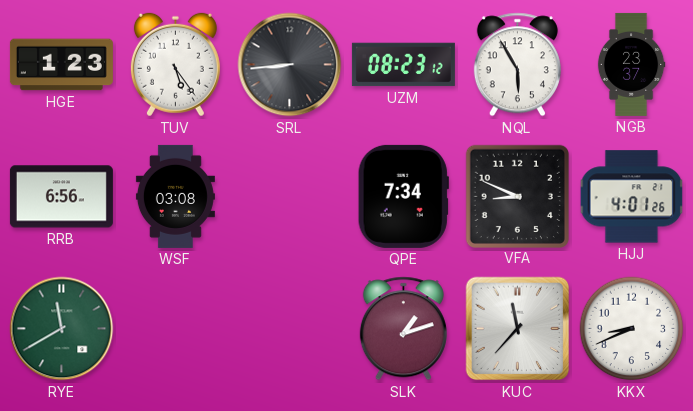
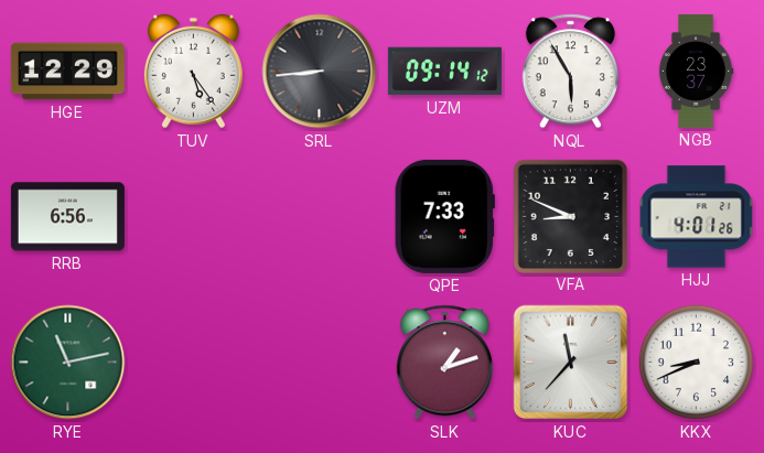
HGE: 1:23 -> 12:29 (67, 72)
UZM: 08:23 -> 09:14 (444, 72)
WSF: 03:08 -> none (175, 196)
QPE: 7:34 -> 7:33 (444, 216)
RYE: 11:40 -> 11:13 (68, 363)
